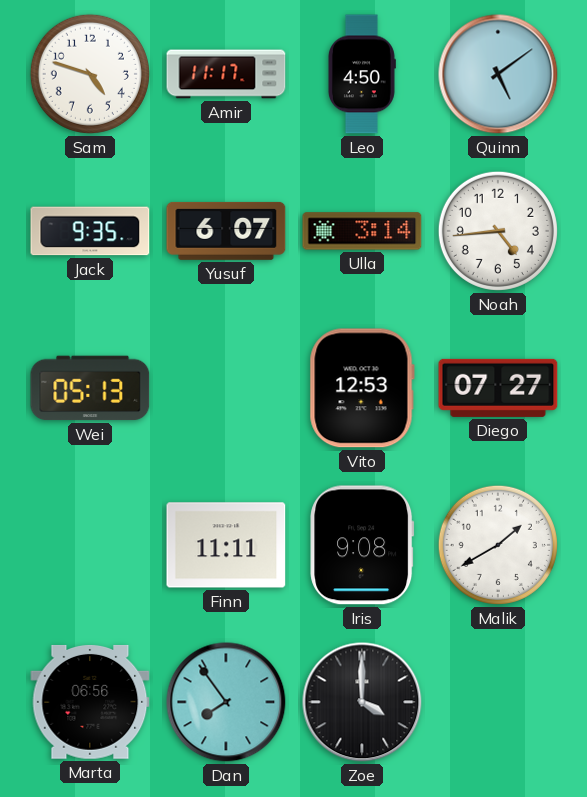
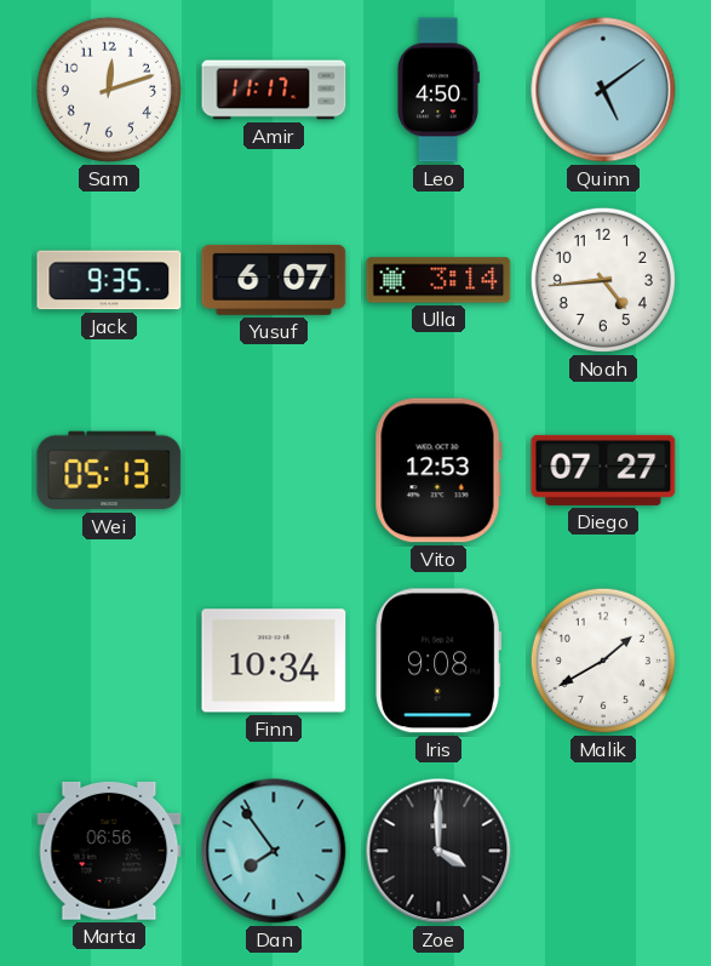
Sam: 4:48 -> 12:12 (109, 90)
Finn: 11:11 -> 10:34 (274, 661)
